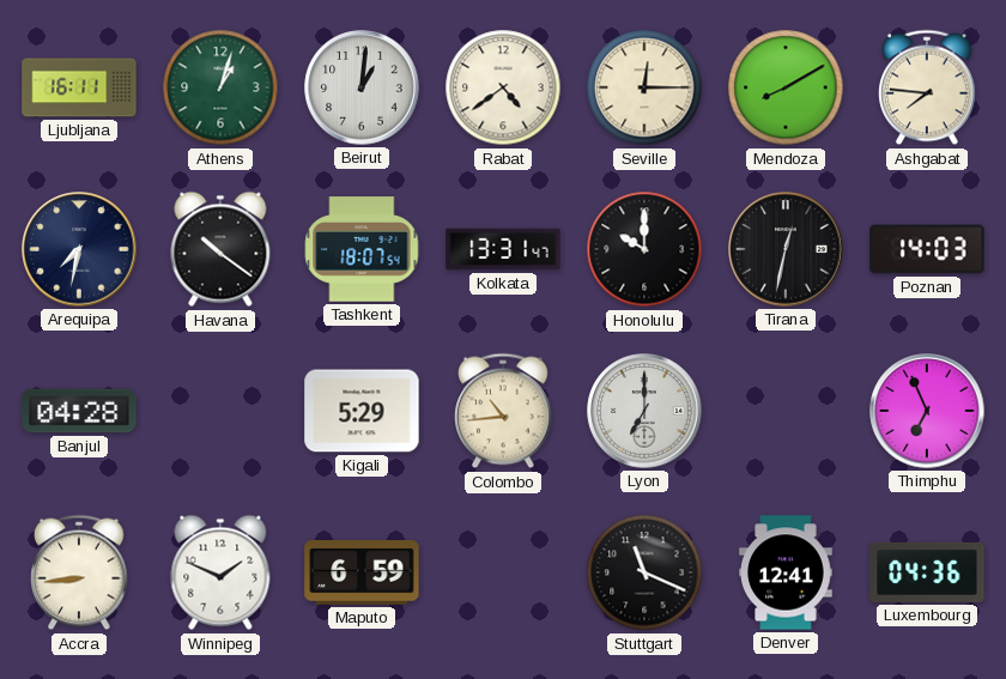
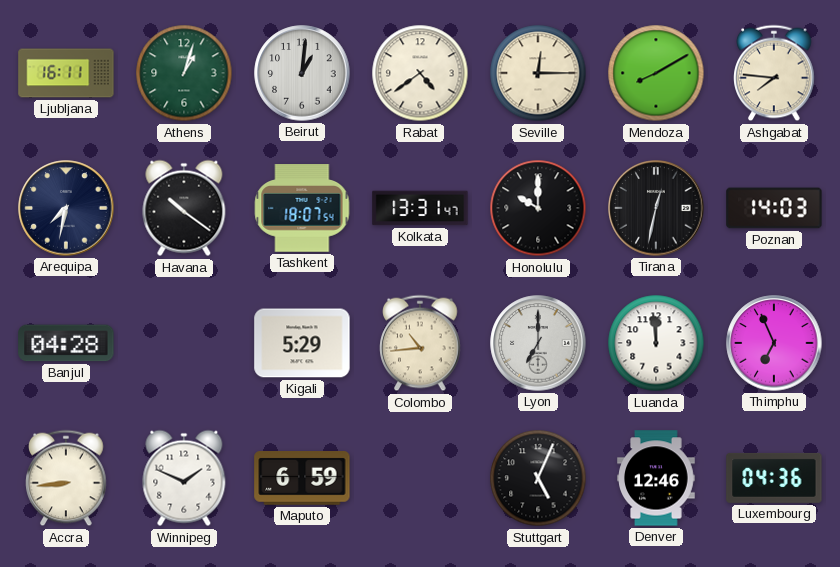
Luanda: none -> 11:59 (656, 343)
Stuttgart: 11:19 -> 5:04 (538, 478)
Denver: 12:41 -> 12:46 (656, 478)
